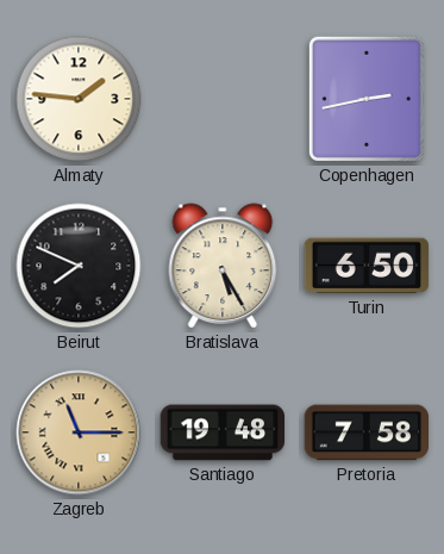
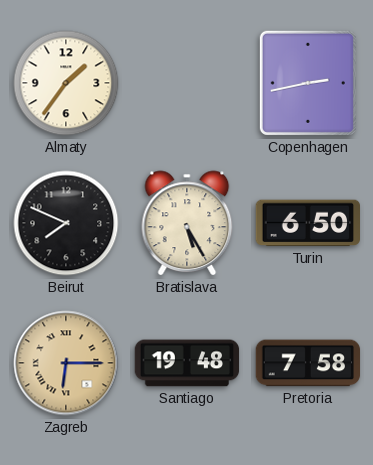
Almaty: 1:46 -> 1:36 (66, 83)
Zagreb: 11:15 -> 6:15 (66, 363)
